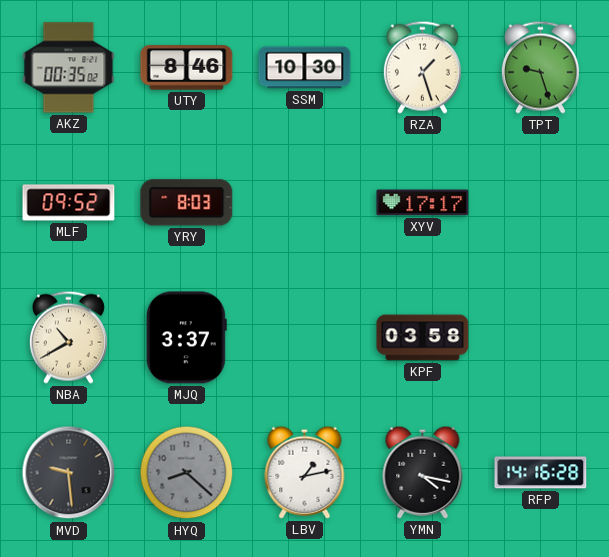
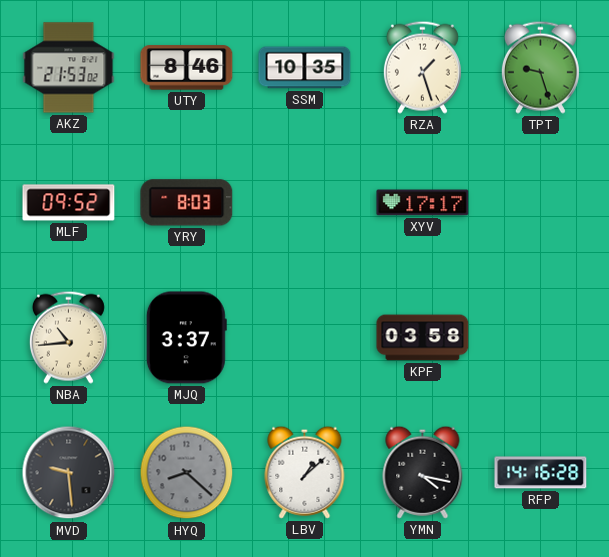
AKZ: 00:35 -> 21:53 (69, 68)
SSM: 10:30 -> 10:35 (305, 68)
NBA: 10:40 -> 10:44 (68, 337)
LBV: 1:13 -> 1:08 (305, 472)
